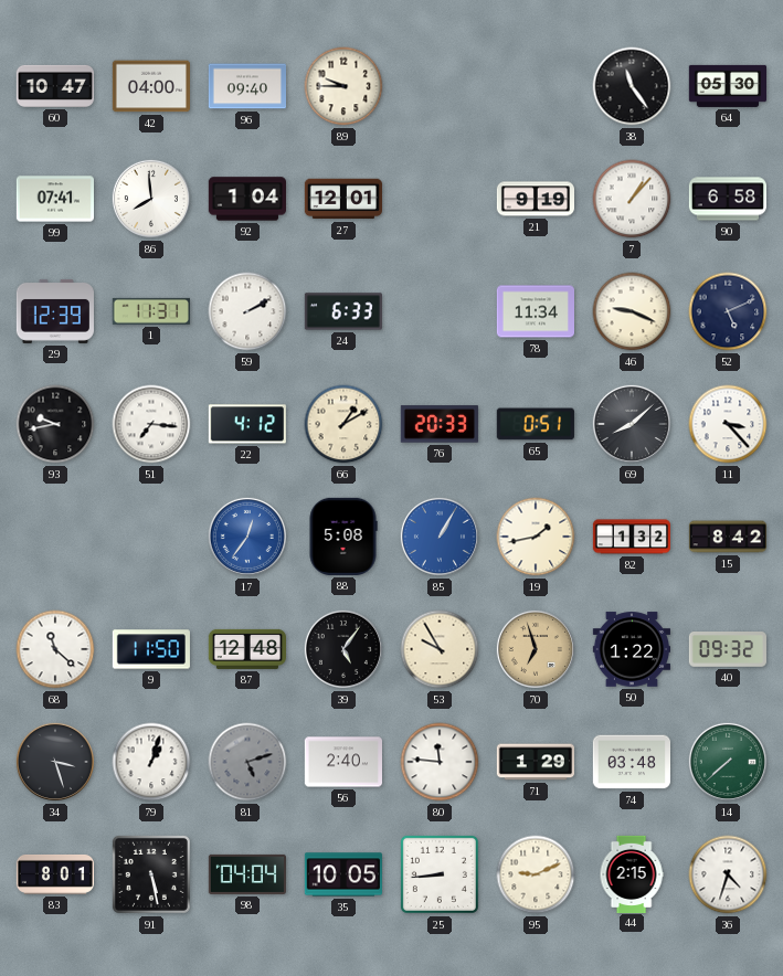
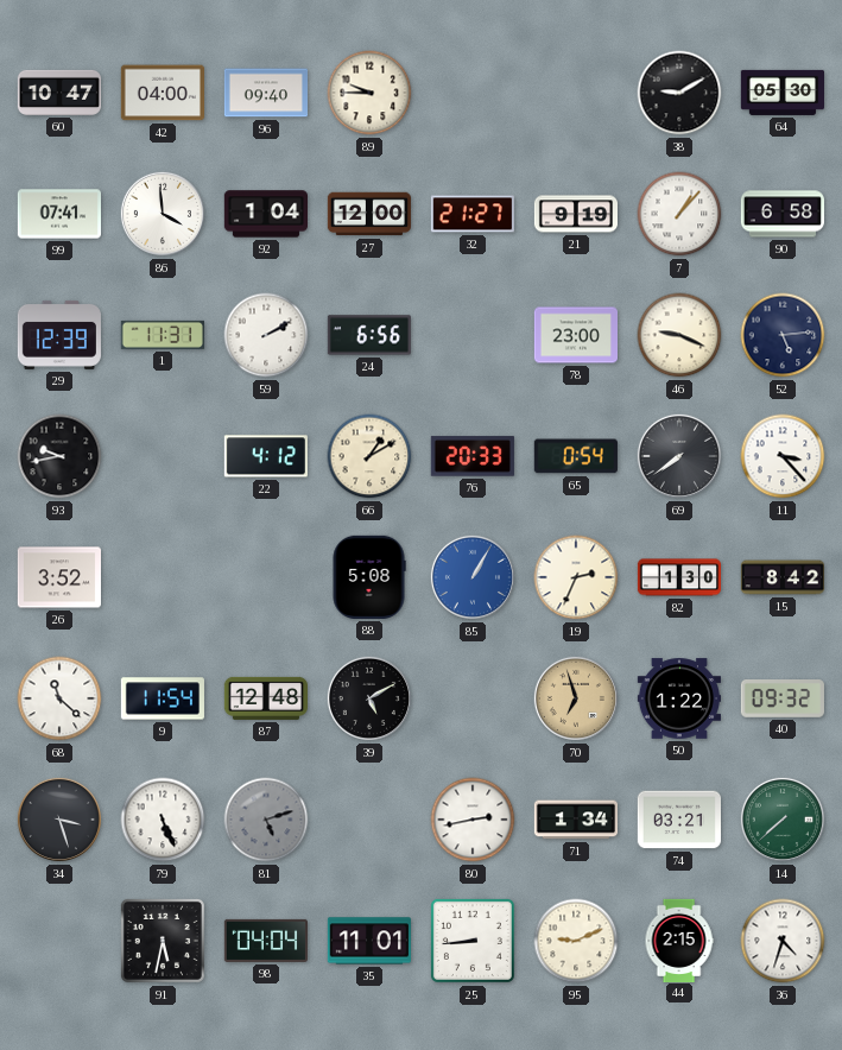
38: 11:24 -> 9:10 (679, 93)
86: 7:59 -> 3:59 (163, 214)
27: 12:01 -> 12:00 (369, 214)
32: none -> 21:27 (473, 214)
24: 6:33 -> 6:56 (369, 335)
78: 11:34 -> 23:00 (575, 335)
52: 5:11 -> 5:14 (783, 335)
51: 7:16 -> none (151, 424)
65: 0:51 -> 0:54 (576, 456)
69: 8:08 -> 7:39 (679, 456)
26: none -> 3:52 (58, 577)
17: 12:36 -> none (247, 537)
19: 1:43 -> 2:34 (576, 577)
82: 1:32 -> 1:30 (678, 577)
9: 11:50 -> 11:54 (163, 698)
39: 5:06 -> 5:10 (369, 698)
53: 9:55 -> none (440, 649)
79: 1:03 -> 5:26 (163, 820)
56: 2:40 -> none (342, 762)
80: 11:46 -> 2:43 (473, 820)
71: 1:29 -> 1:34 (575, 820)
74: 03:48 -> 03:21 (678, 820)
83: 8:01 -> none (54, 874)
91: 5:28 -> 5:32 (163, 941)
35: 10:05 -> 11:01 (368, 941)
